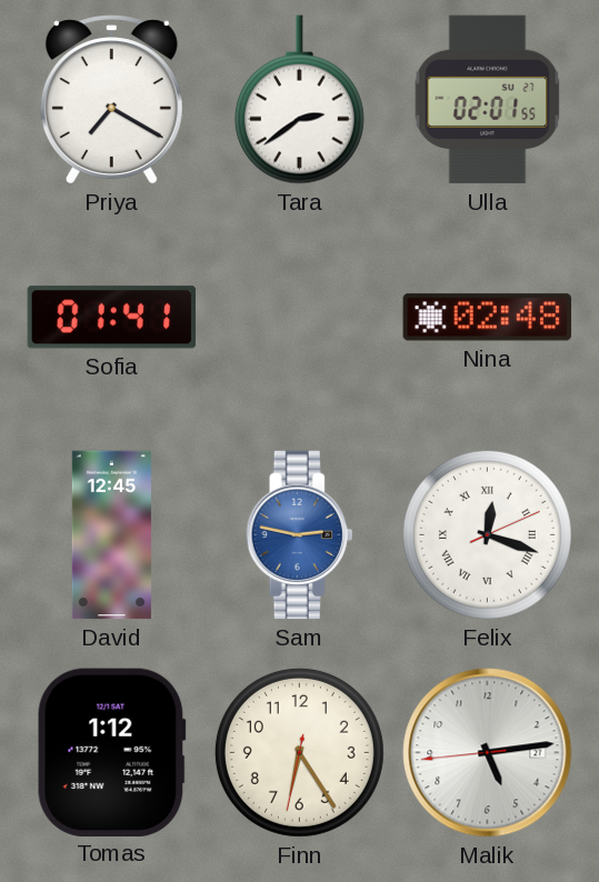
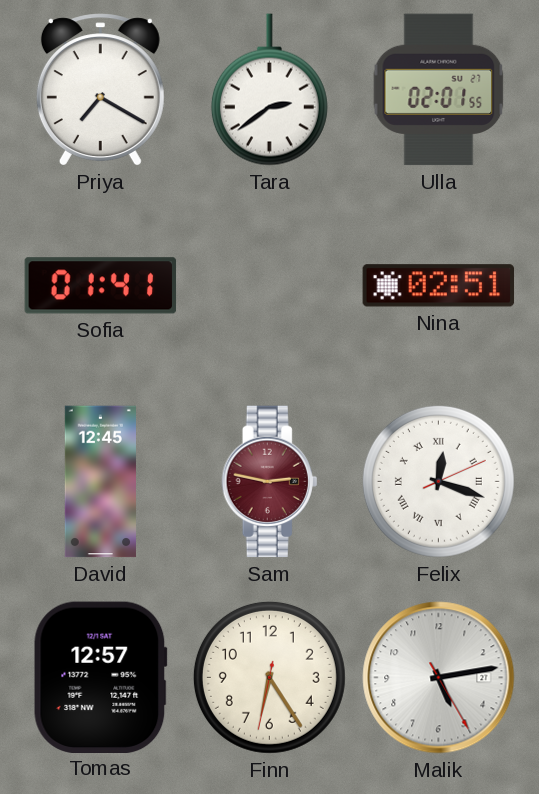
Nina: 02:48 -> 02:51 (439, 286)
Sam dial: blue -> burgundy (270, 482)
Tomas: 1:12 -> 12:57 (100, 677)
Malik: 5:13:44 -> 5:13:25 (439, 678)
